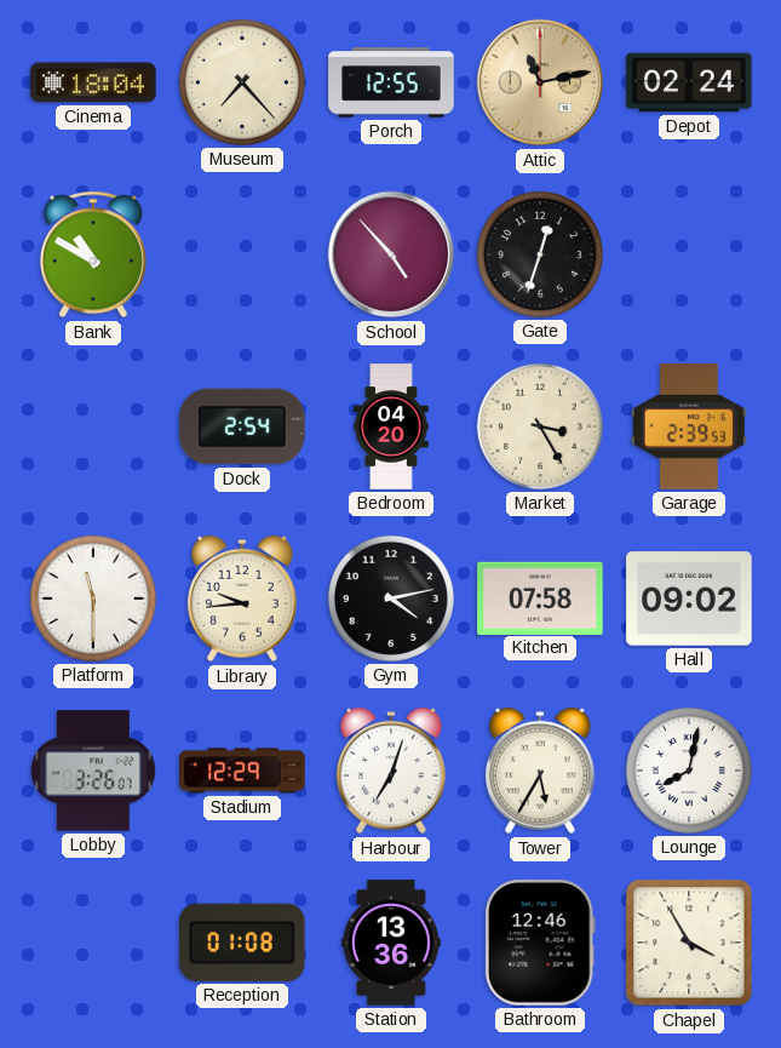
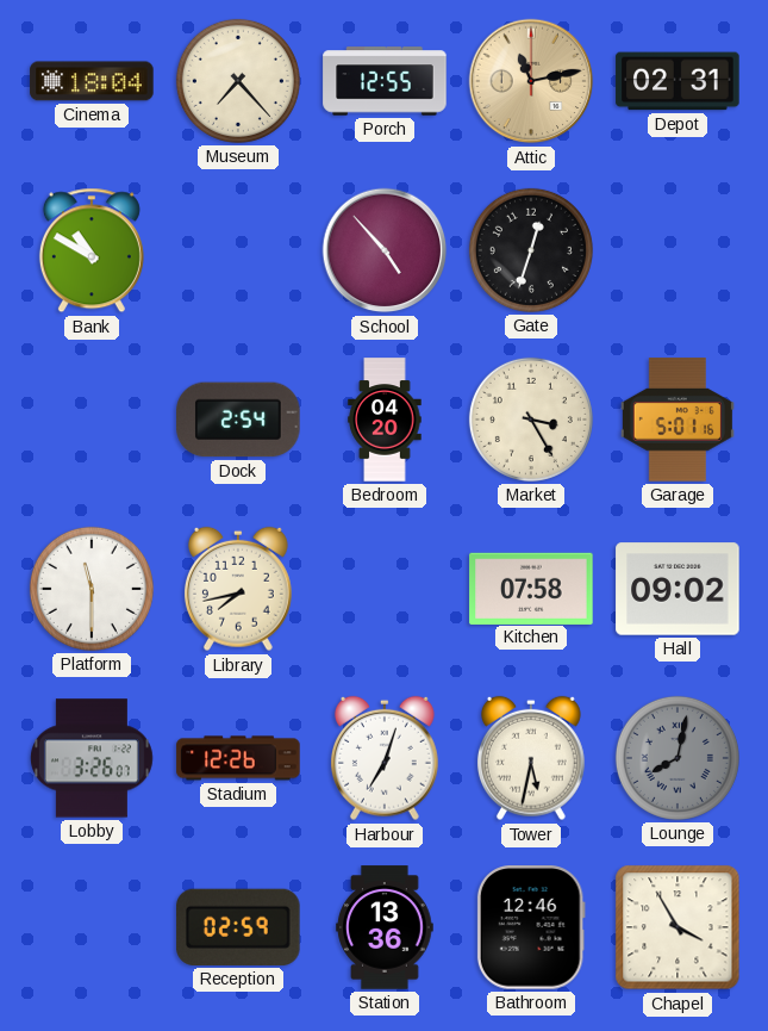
Depot: 02:24 -> 02:31 (678, 81)
Garage: 2:39 -> 5:01 (678, 420)
Library: 9:44 -> 7:43 (238, 589)
Gym: 4:13 -> none (391, 599)
Stadium: 12:29 -> 12:26 (238, 758)
Tower: 5:35 -> 5:32 (531, 758)
Lounge dial: white -> grey (678, 758)
Reception: 01:08 -> 02:59 (238, 927)
